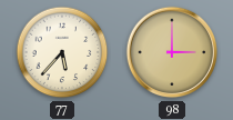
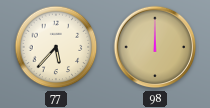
98: 3:00 -> 12:00 (155, 47)
